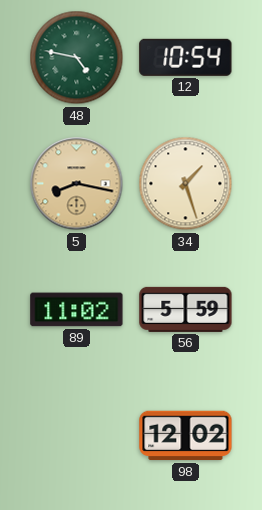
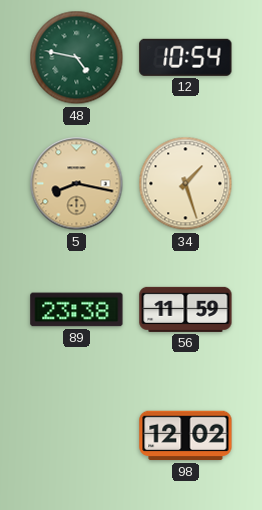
89: 11:02 -> 23:38 (77, 310)
56: 5:59 -> 11:59 (186, 309)
